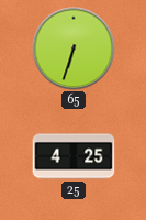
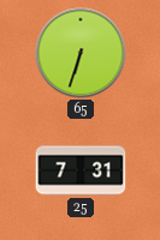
25: 4:25 -> 7:31 (81, 170)
